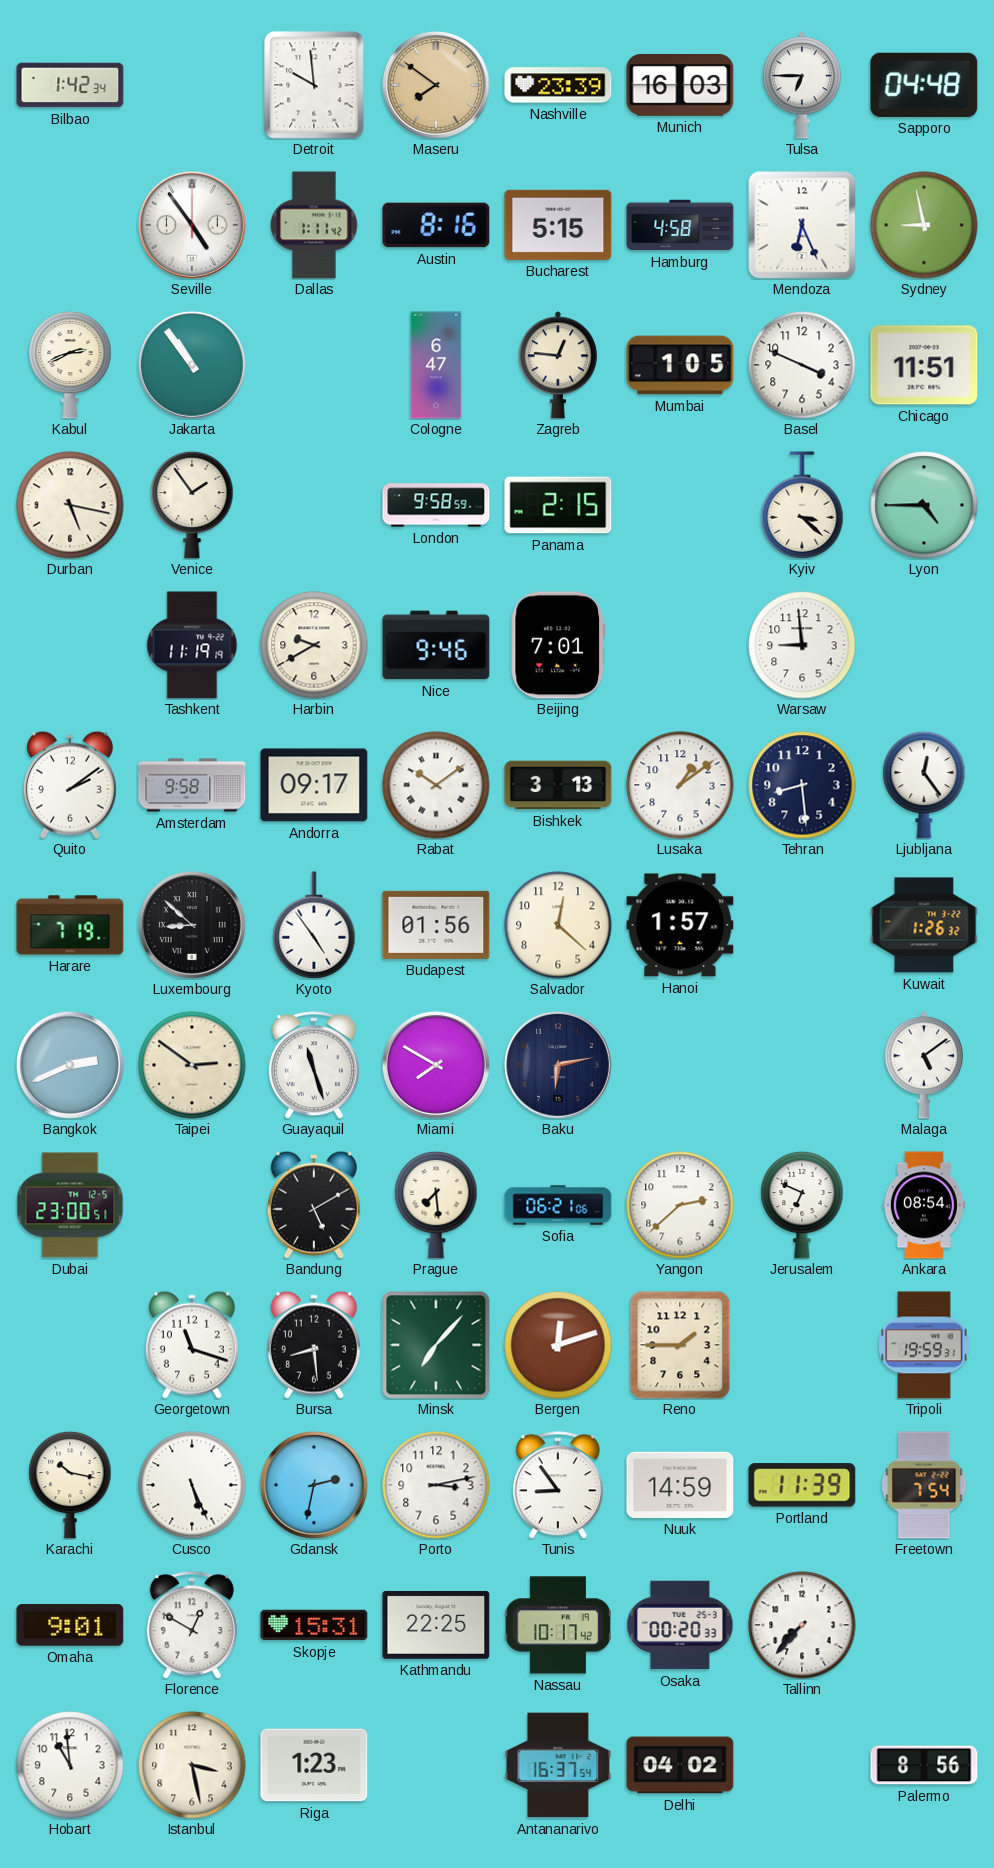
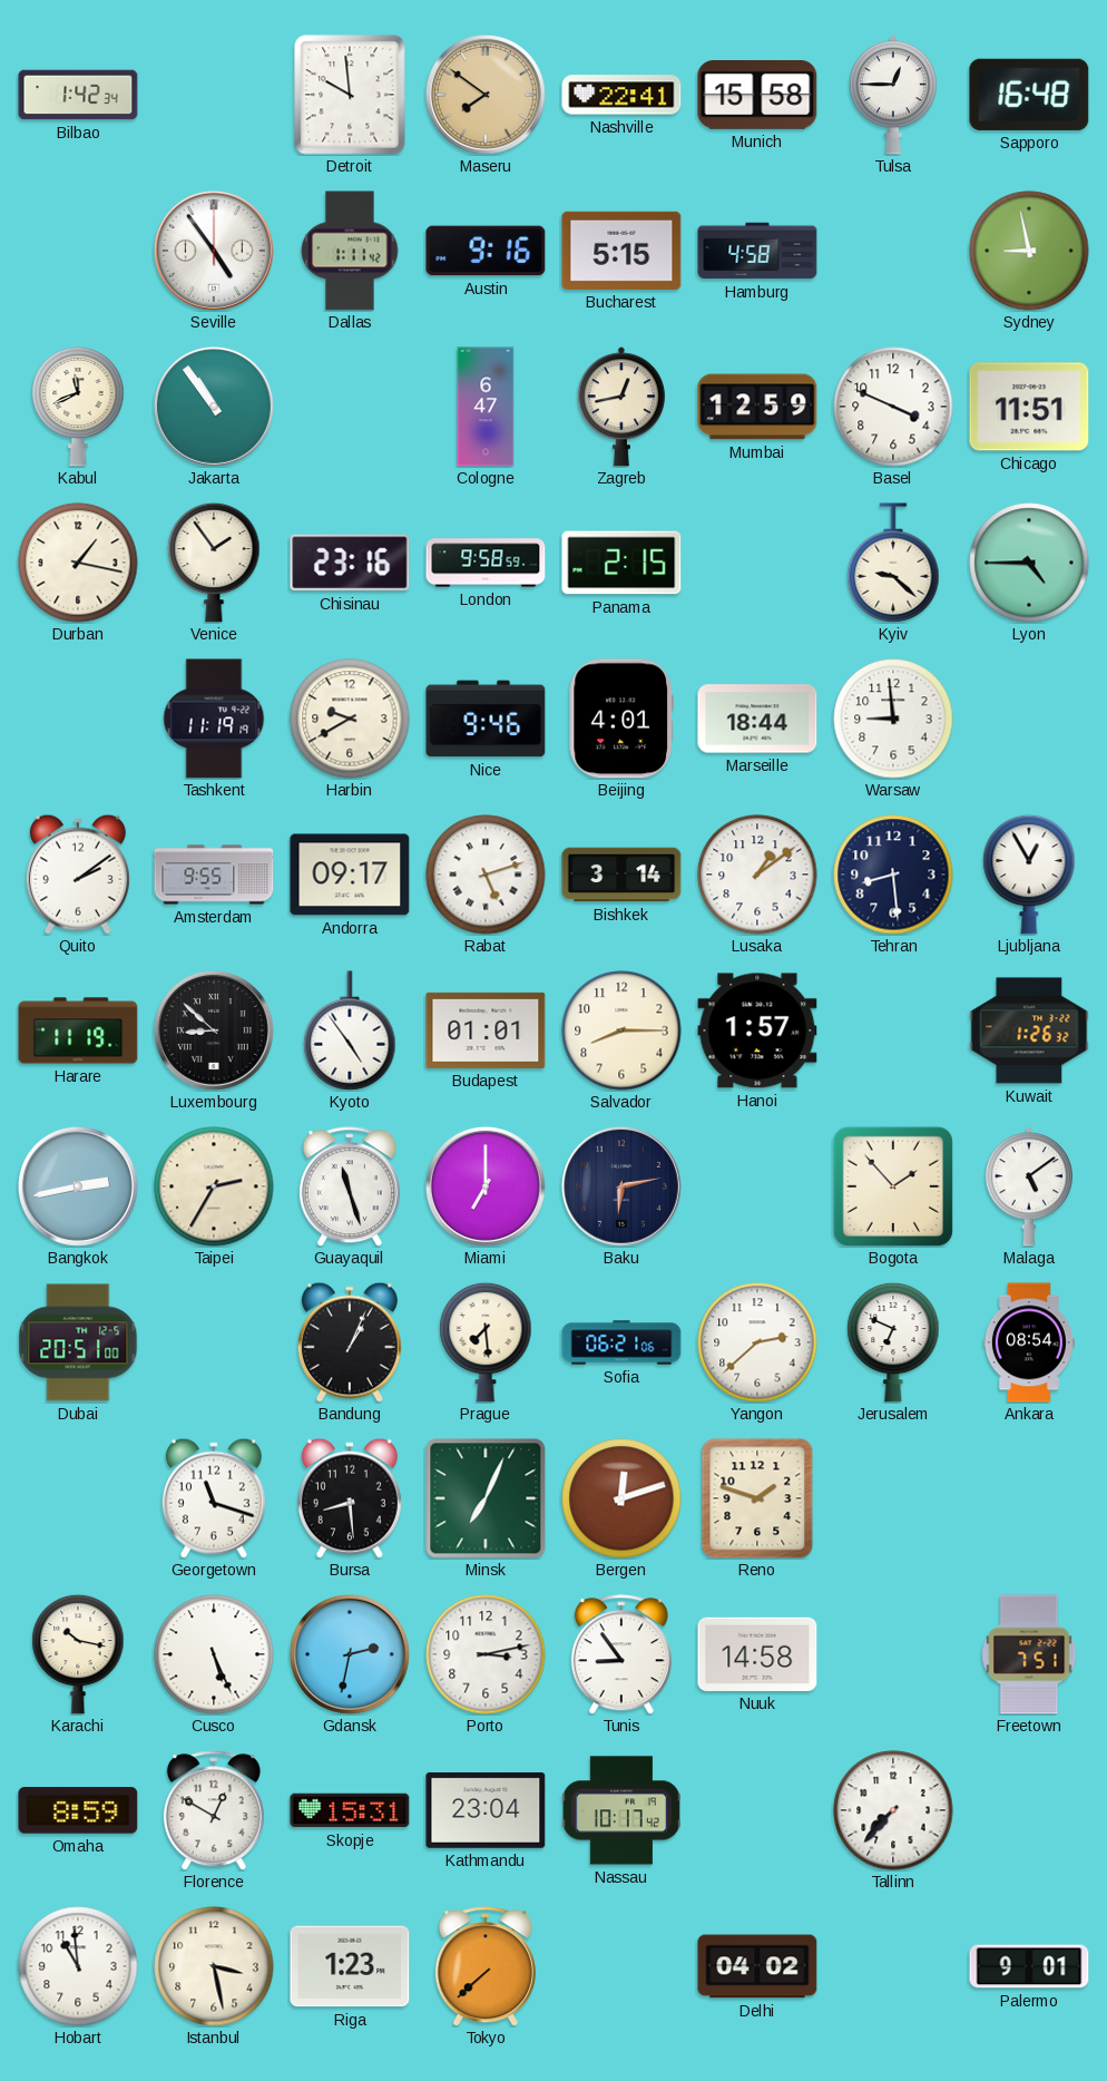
Nashville: 23:39 -> 22:41 (621, 95)
Munich: 16:03 -> 15:58 (757, 96)
Tulsa: 6:45 -> 12:45 (893, 95)
Sapporo: 04:48 -> 16:48 (1029, 95)
Austin: 8:16 -> 9:16 (486, 251)
Mendoza: 6:26 -> none (802, 225)
Kabul: 2:41 -> 11:41 (78, 407)
Zagreb: 12:46 -> 12:43 (621, 407)
Mumbai: 1:05 -> 12:59 (757, 407)
Durban: 5:17 -> 1:17 (78, 563)
Chisinau: none -> 23:16 (350, 563)
Kyiv: 3:22 -> 9:22 (893, 563)
Beijing: 7:01 -> 4:01 (621, 719)
Marseille: none -> 18:44 (757, 719)
Amsterdam: 9:58 -> 9:55 (214, 875)
Rabat: 10:09 -> 5:12 (486, 875)
Bishkek: 3:13 -> 3:14 (621, 875)
Ljubljana: 12:24 -> 12:55 (1029, 875)
Harare: 7:19 -> 11:19 (78, 1030)
Budapest: 01:56 -> 01:01 (486, 1030)
Salvador: 12:22 -> 8:15 (621, 1030)
Bangkok: 2:41 -> 2:43 (78, 1186)
Taipei: 2:51 -> 2:35 (214, 1186)
Miami: 7:50 -> 7:00 (486, 1186)
Bogota: none -> 1:53 (893, 1186)
Dubai: 23:00 -> 20:51 (78, 1342)
Bandung: 5:10 -> 1:04 (350, 1342)
Minsk: 7:07 -> 7:04 (486, 1498)
Reno: 1:45 -> 1:48 (757, 1498)
Tripoli: 19:59 -> none (924, 1345)
Nuuk: 14:59 -> 14:58 (757, 1654)
Portland: 11:39 -> none (802, 1485)
Freetown: 7:54 -> 7:51 (1029, 1654)
Omaha: 9:01 -> 8:59 (78, 1810)
Kathmandu: 22:25 -> 23:04 (486, 1810)
Osaka: 00:20 -> none (680, 1625)
Tokyo: none -> 7:38 (486, 1966)
Antananarivo: 16:37 -> none (558, 1765)
Palermo: 8:56 -> 9:01 (1029, 1966)
